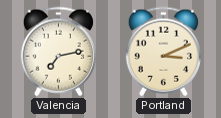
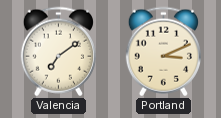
Valencia: 7:13 -> 7:09 (58, 52)
